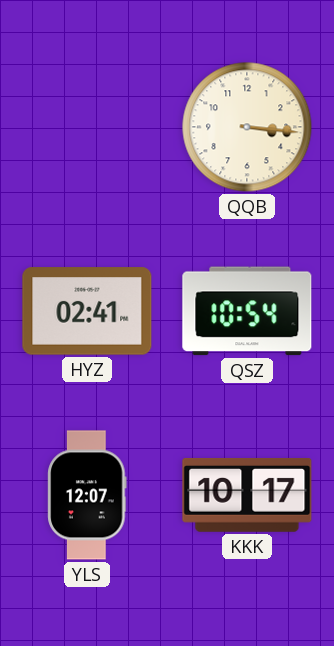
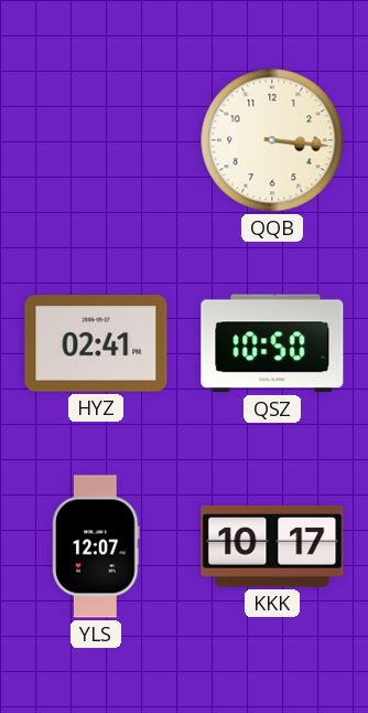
QSZ: 10:54 -> 10:50 (272, 343)
